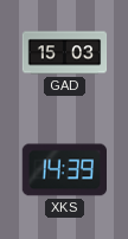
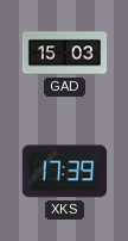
XKS: 14:39 -> 17:39 (64, 172)
